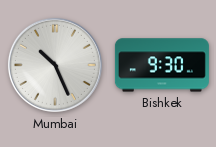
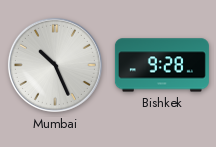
Bishkek: 9:30 -> 9:28 (162, 65)
